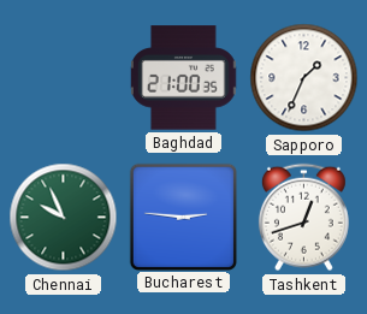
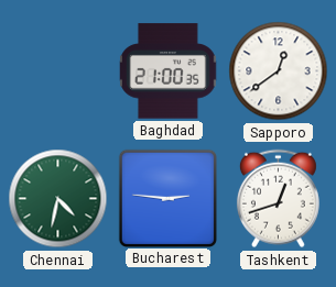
Sapporo: 1:34 -> 12:39 (279, 71)
Chennai: 9:56 -> 4:32 (58, 199)
